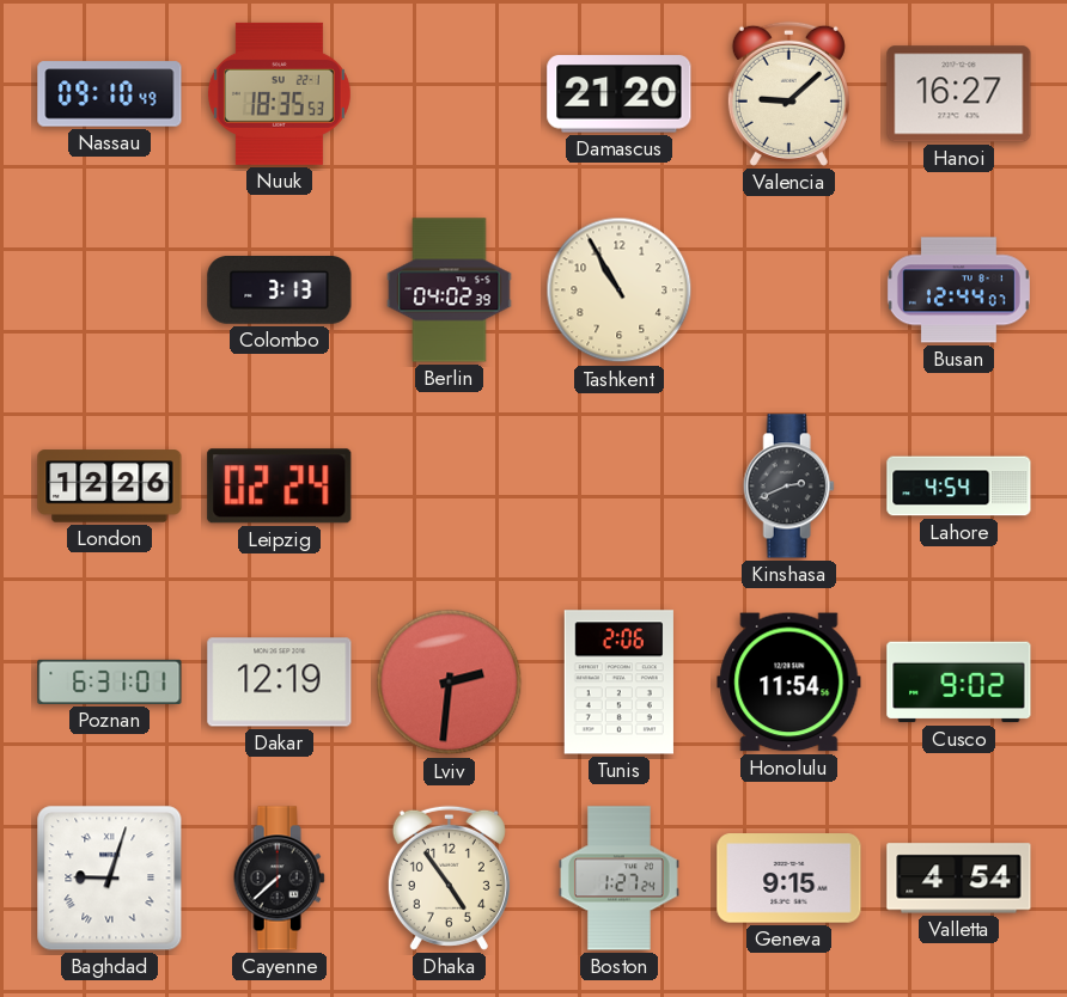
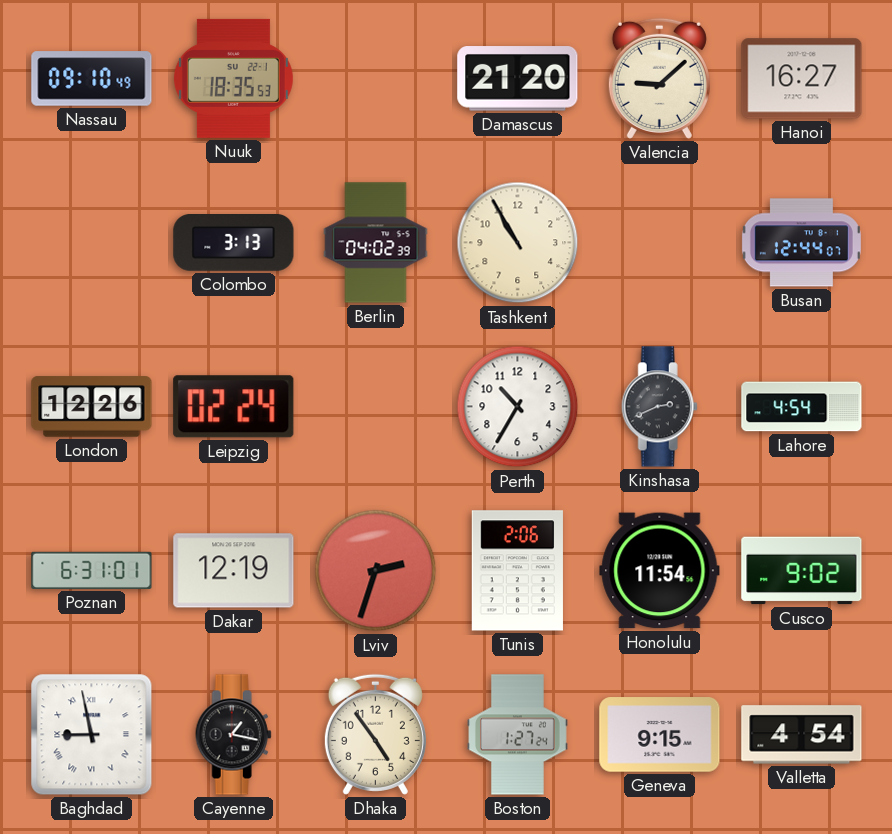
Perth: none -> 10:35 (518, 407)
Lviv: 2:31 -> 2:33 (376, 571)
Baghdad: 9:03 -> 8:58 (92, 735)
Cayenne: 7:38 -> 1:17 (233, 735)
